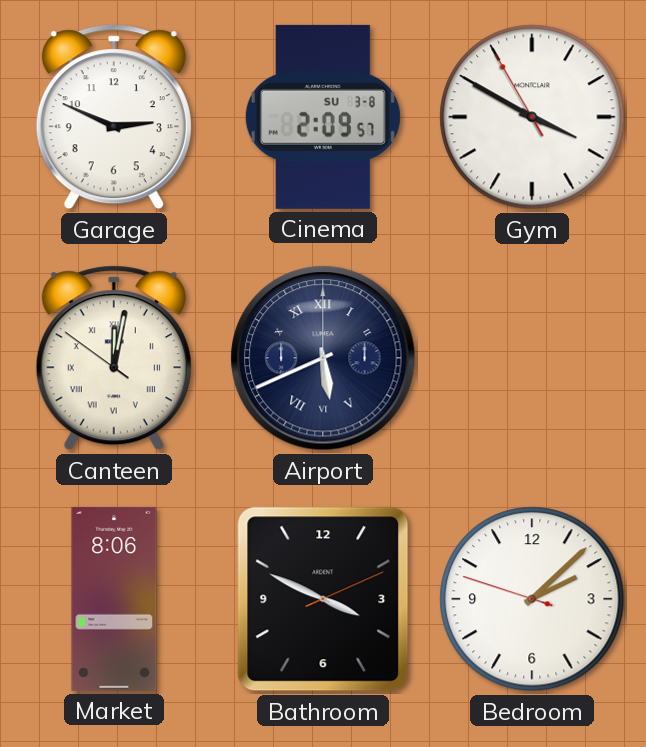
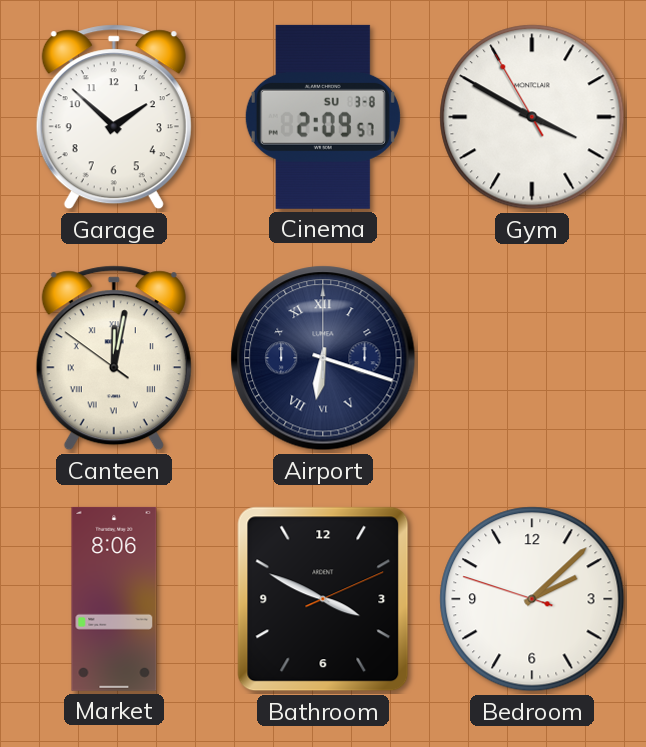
Garage: 2:49 -> 1:52 (114, 117)
Airport: 5:41 -> 6:18 (323, 358)
